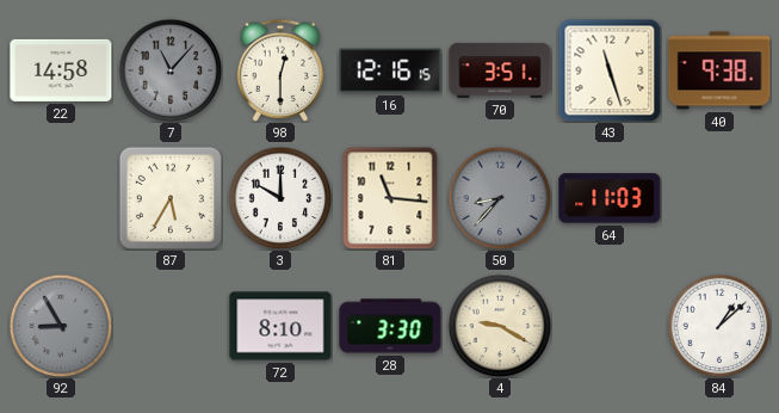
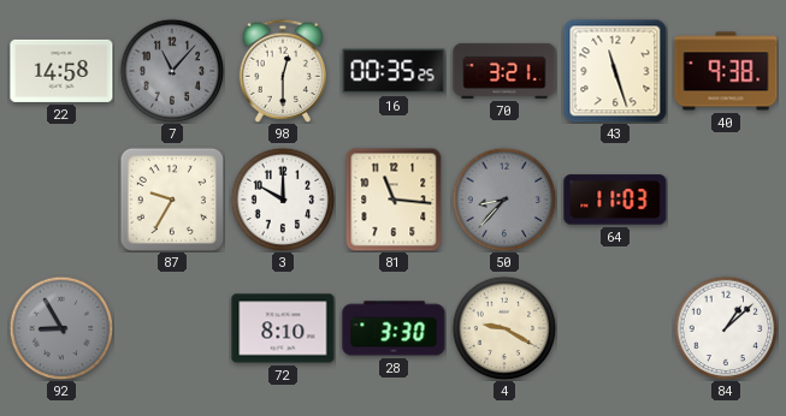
16: 12:16 -> 00:35 (394, 71)
70: 3:51 -> 3:21 (504, 71)
87: 5:35 -> 9:35 (171, 198)
